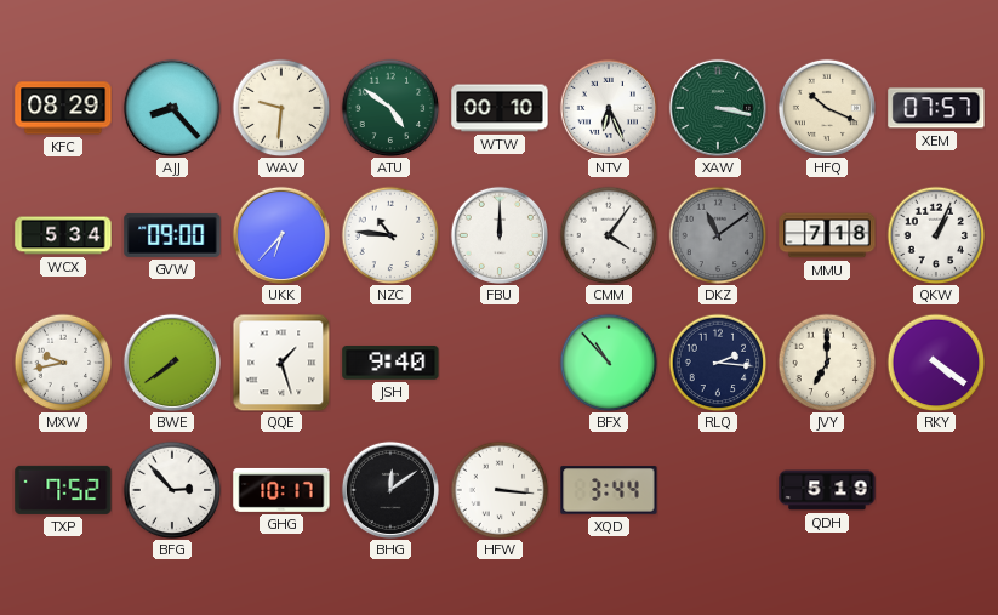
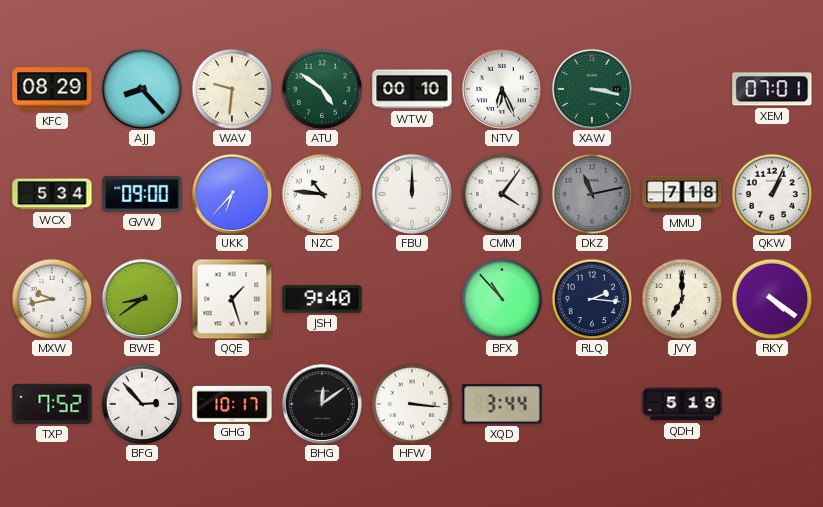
HFQ: 10:19 -> none (827, 108)
XEM: 07:57 -> 07:01 (772, 89)
DKZ: 11:09 -> 11:13 (592, 194)
BWE: 7:39 -> 8:39 (142, 299)
